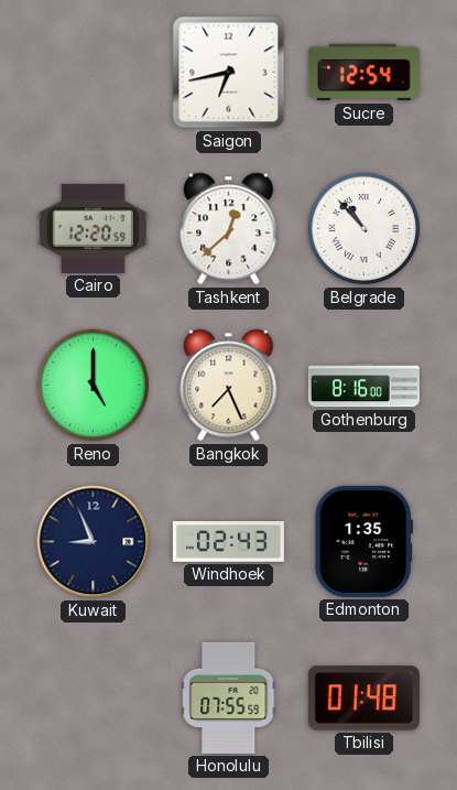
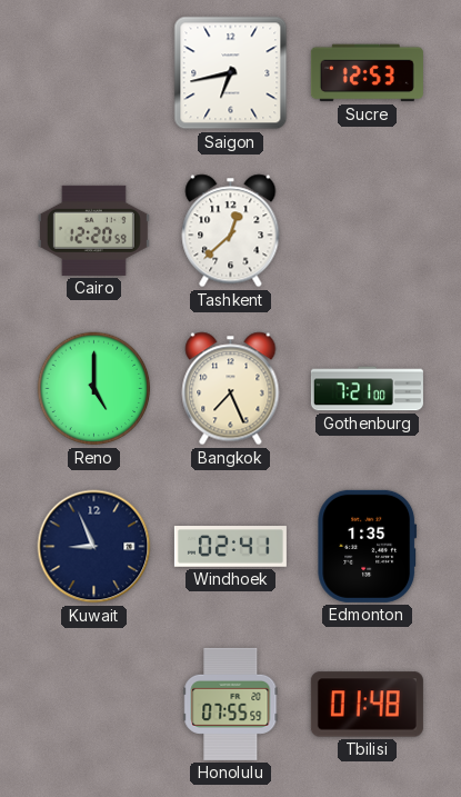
Sucre: 12:54 -> 12:53 (367, 73)
Belgrade: 10:53 -> none (364, 229)
Gothenburg: 8:16 -> 7:21 (367, 389)
Windhoek: 02:43 -> 02:41 (230, 547)
